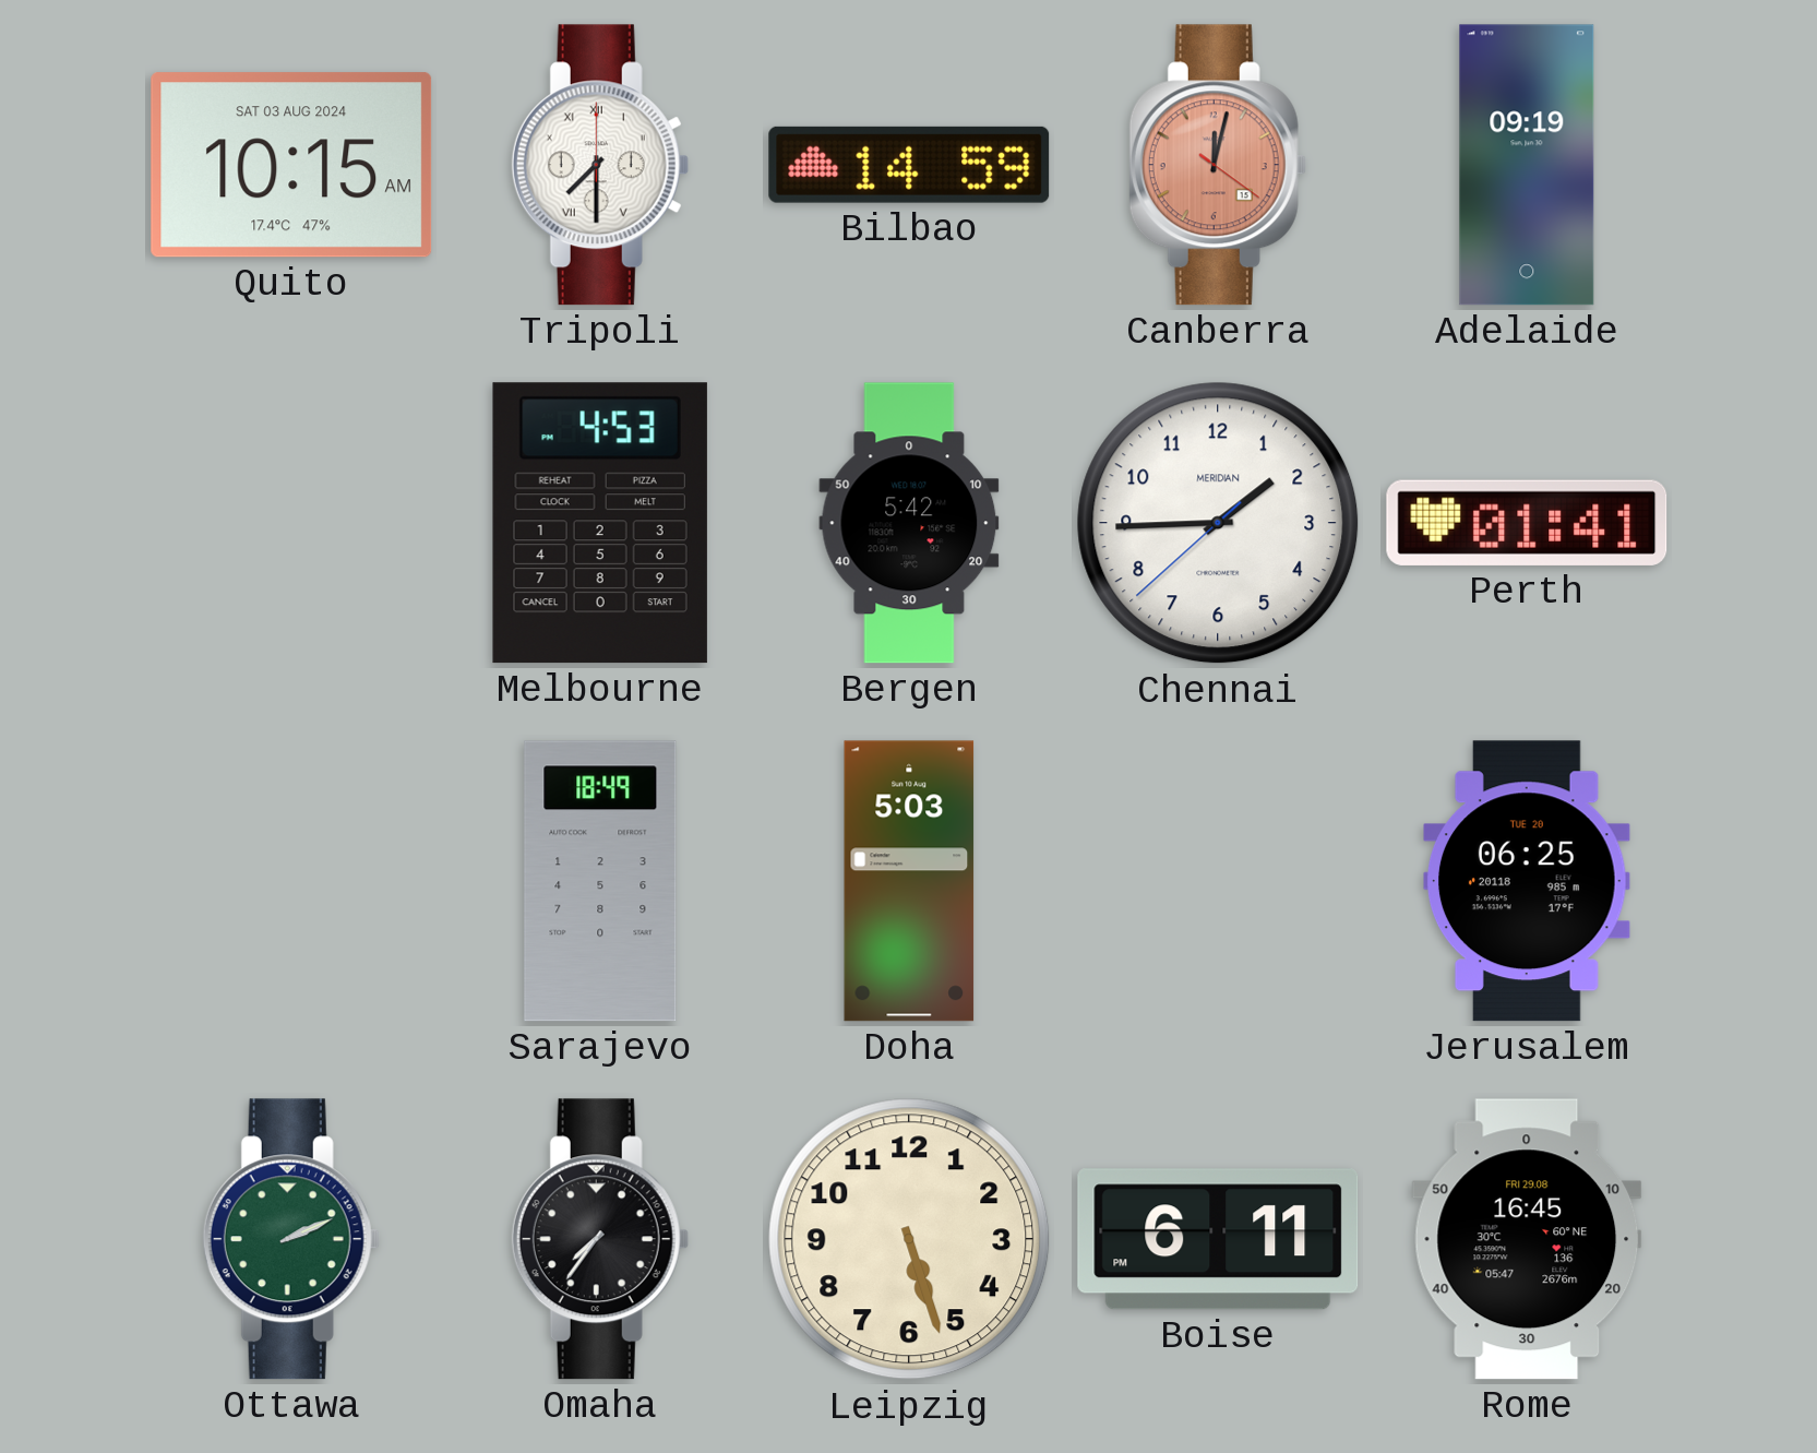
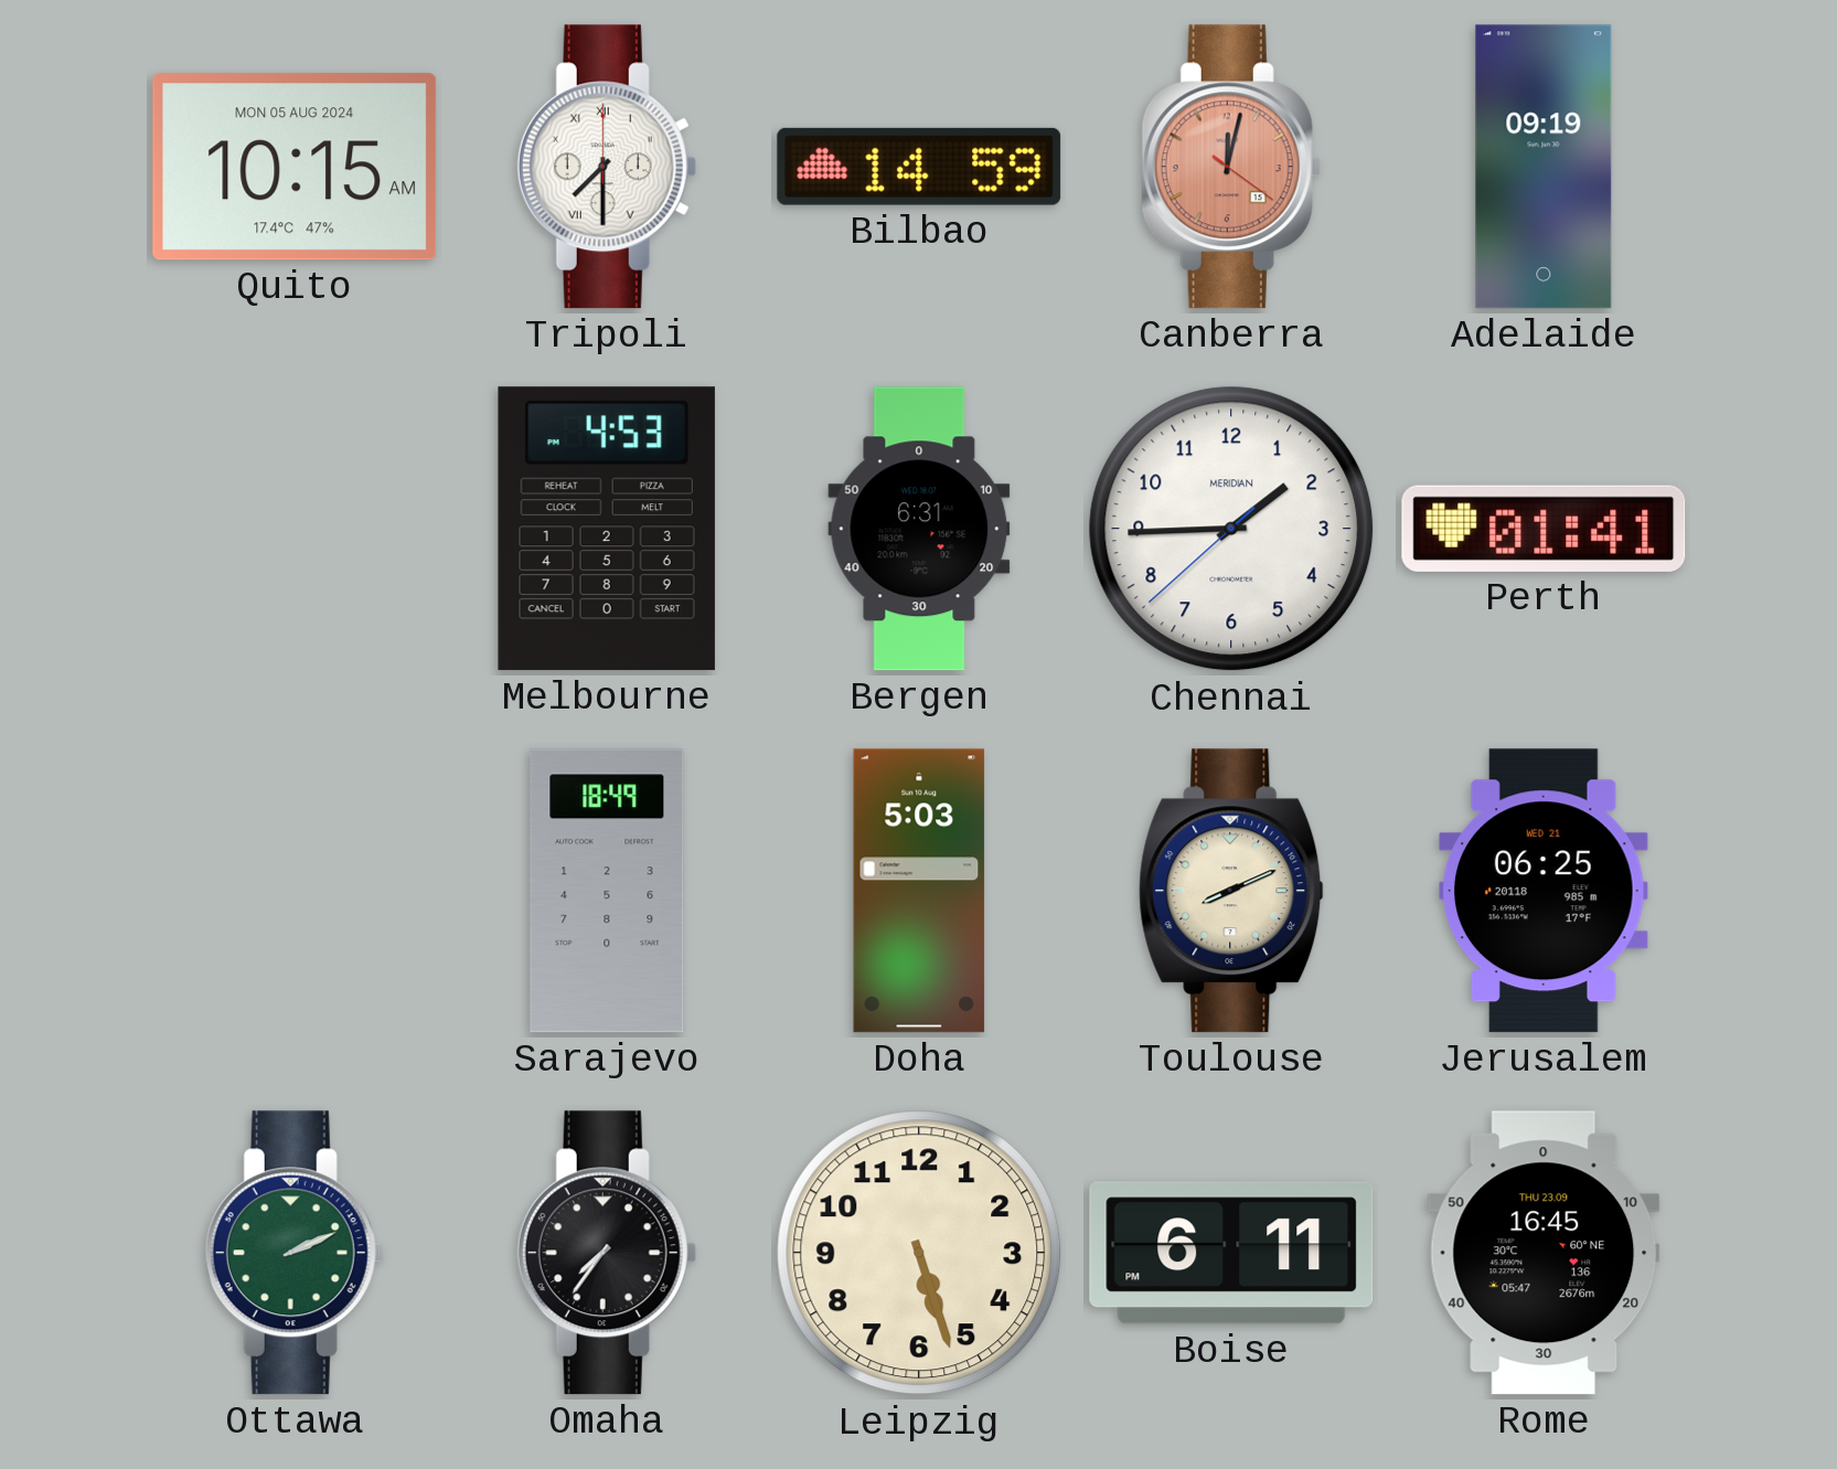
Quito date: SAT 03 AUG 2024 -> MON 05 AUG 2024 (295, 167)
Bergen: 5:42 -> 6:31 (919, 529)
Toulouse: none -> 8:11 (1231, 891)
Jerusalem date: TUE 20 -> WED 21 (1545, 891)
Rome date: FRI 29.08 -> THU 23.09 (1544, 1253)
